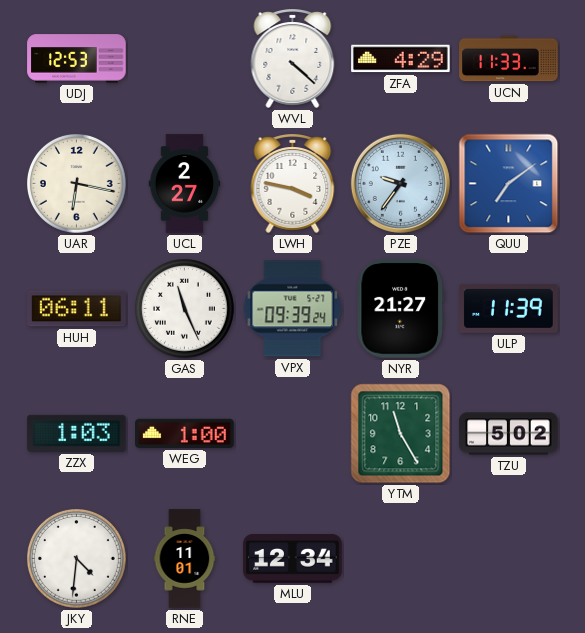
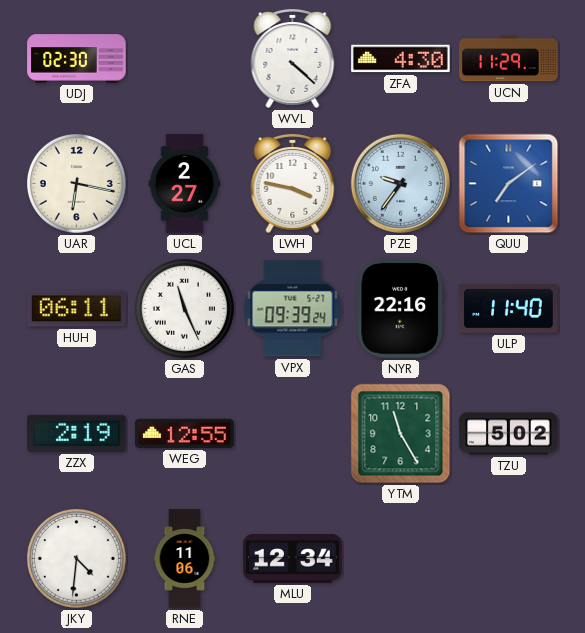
UDJ: 12:53 -> 02:30 (77, 59)
ZFA: 4:29 -> 4:30 (401, 59)
UCN: 11:33 -> 11:29 (509, 59)
NYR: 21:27 -> 22:16 (401, 309)
ULP: 11:39 -> 11:40 (509, 308)
ZZX: 1:03 -> 2:19 (77, 433)
WEG: 1:00 -> 12:55 (185, 433)
RNE: 11:01 -> 11:06 (185, 559)
